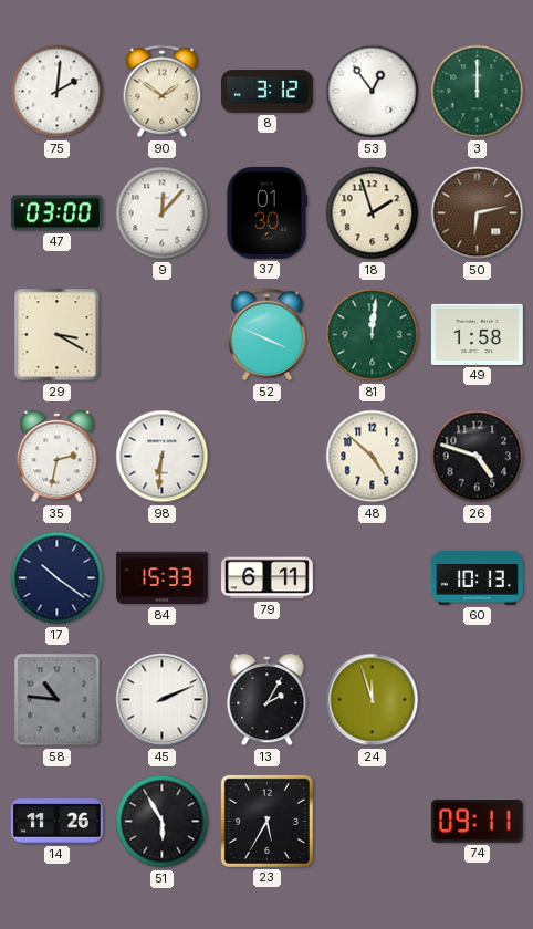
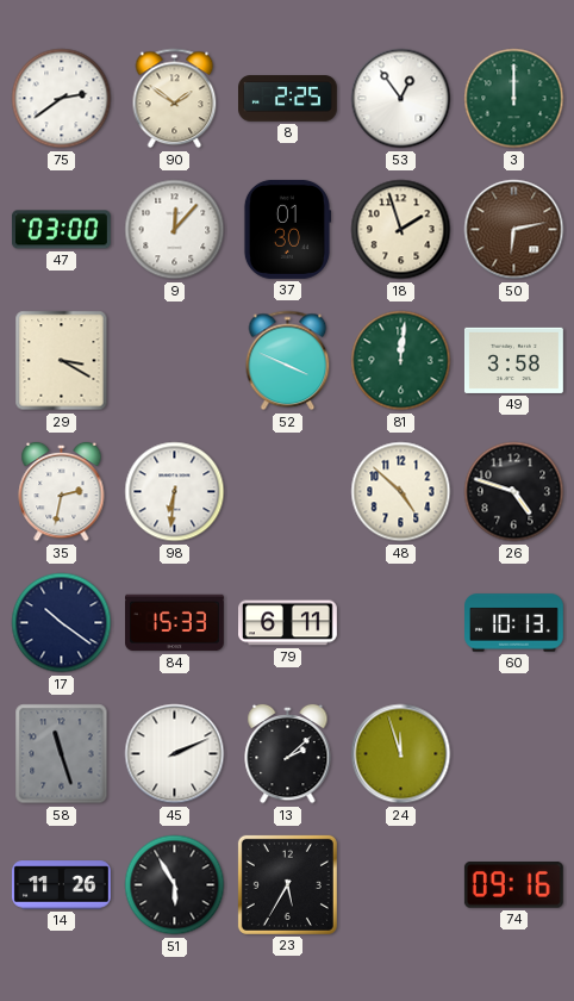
75: 2:01 -> 2:39 (62, 99)
8: 3:12 -> 2:25 (288, 99)
49: 1:58 -> 3:58 (513, 360)
58: 10:46 -> 11:27 (62, 754)
13: 2:05 -> 2:08 (288, 754)
74: 09:11 -> 09:16 (513, 885)
